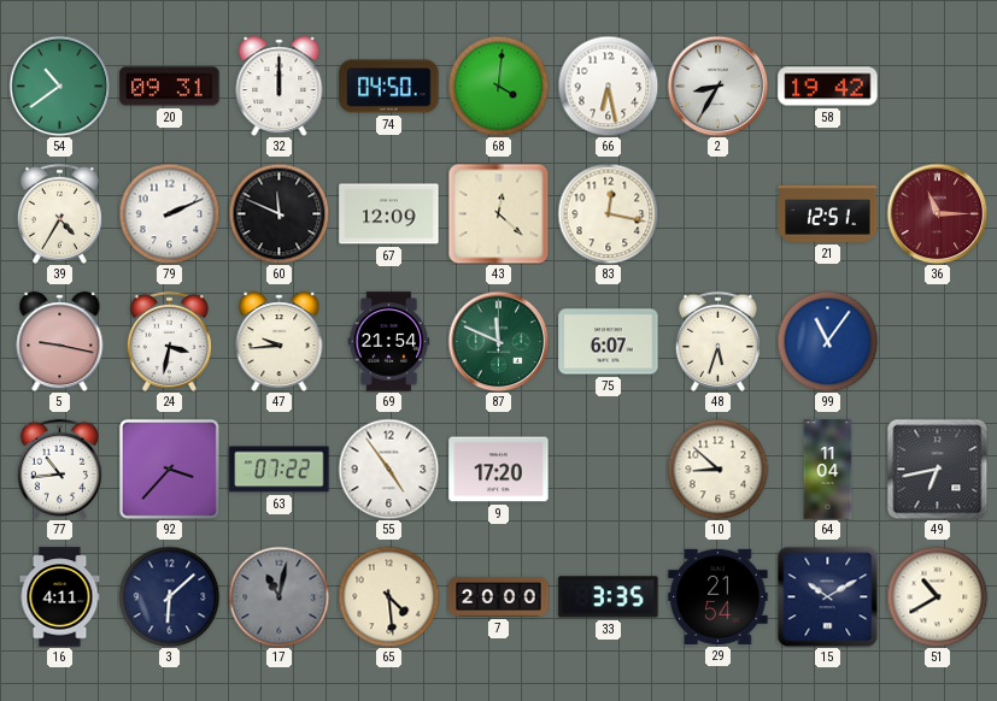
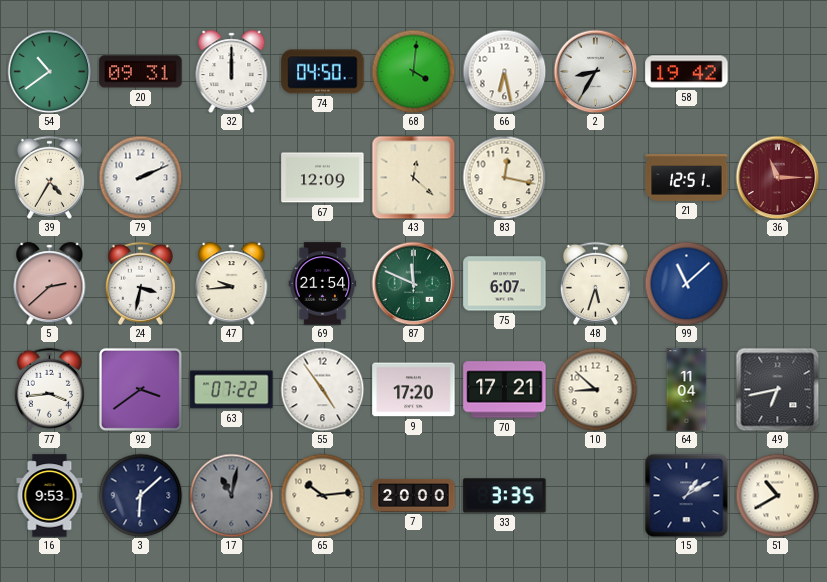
60: 11:49 -> none (278, 213)
5: 9:17 -> 2:38 (50, 284)
99: 11:06 -> 11:08 (686, 283)
77: 10:44 -> 3:44 (49, 389)
92: 3:37 -> 3:39 (140, 389)
70: none -> 17:21 (505, 390)
16: 4:11 -> 9:53 (50, 496)
65: 4:29 -> 10:14 (322, 495)
29: 21:54 -> none (719, 596)
15: 10:10 -> 1:10 (686, 495)
